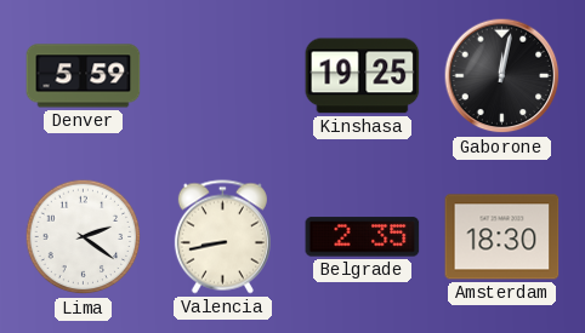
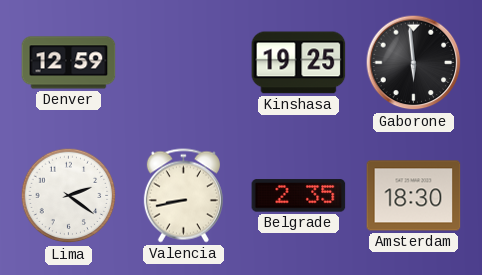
Denver: 5:59 -> 12:59 (69, 63)
Gaborone: 12:02 -> 5:59 (414, 63)
